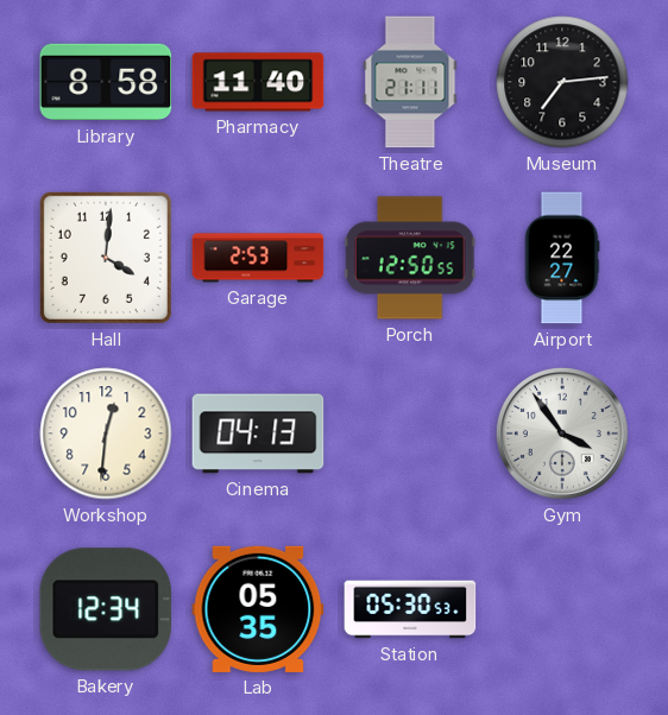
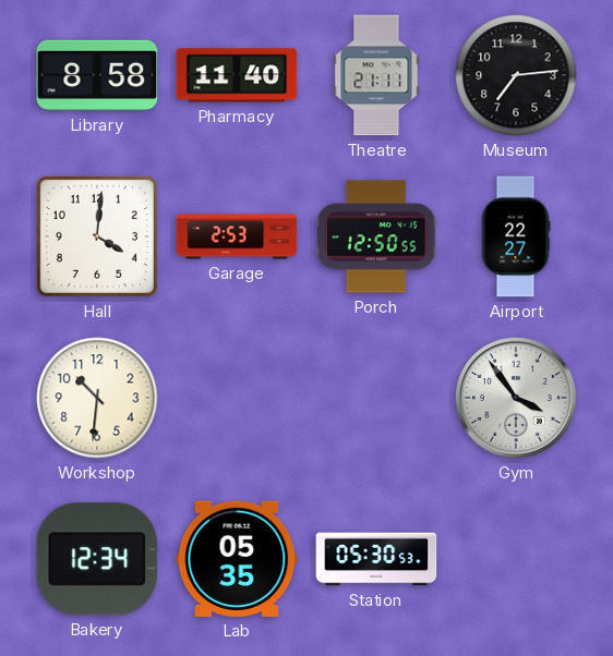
Workshop: 12:31 -> 10:31 (97, 398)
Cinema: 04:13 -> none (258, 434)
